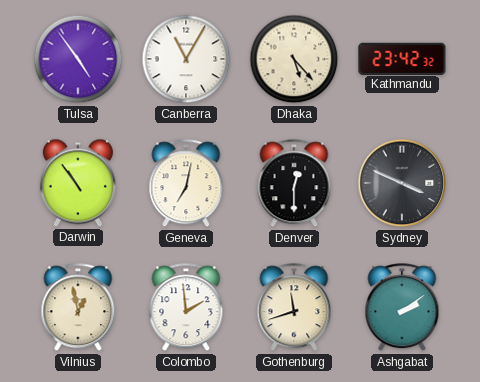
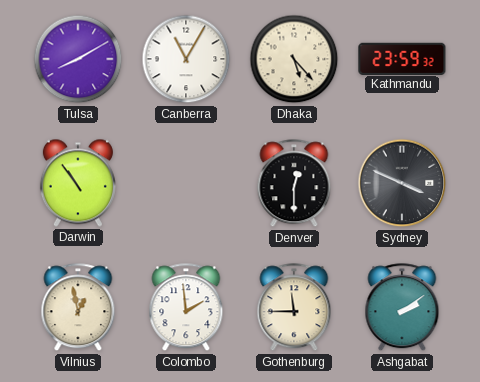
Tulsa: 4:54 -> 8:10 (78, 59)
Kathmandu: 23:42 -> 23:59 (402, 58)
Geneva: 7:02 -> none (186, 184)
Gothenburg: 11:42 -> 11:45 (294, 308)
